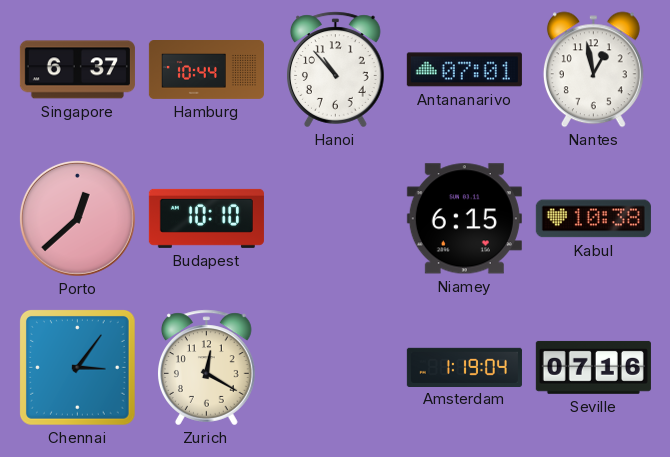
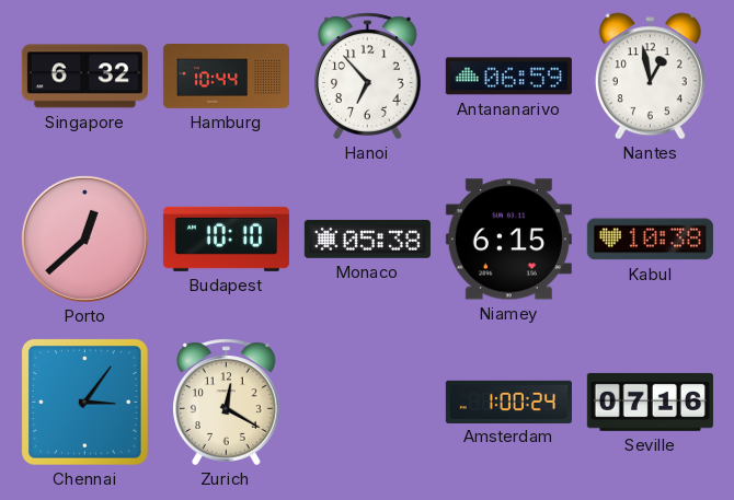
Singapore: 6:37 -> 6:32 (84, 77)
Hanoi: 10:53 -> 6:53 (368, 77)
Antananarivo: 07:01 -> 06:59 (508, 77)
Monaco: none -> 05:38 (367, 239)
Amsterdam: 1:19 -> 1:00 (508, 402)
